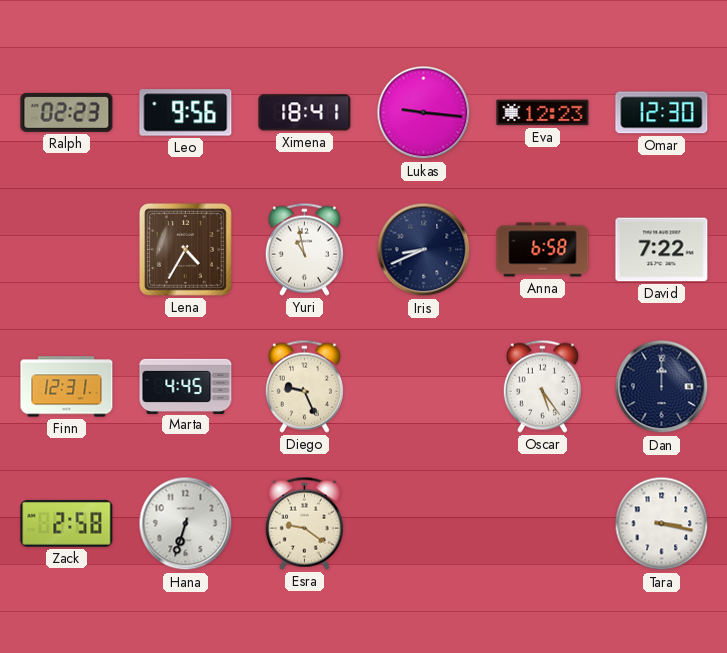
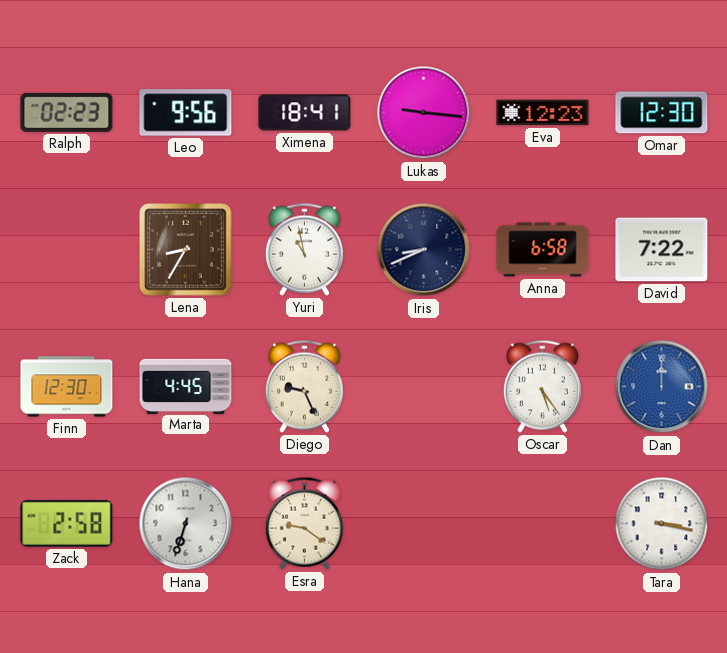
Lena: 4:35 -> 8:35 (186, 250)
Finn: 12:31 -> 12:30 (67, 387)
Dan dial: navy -> blue (662, 387)
